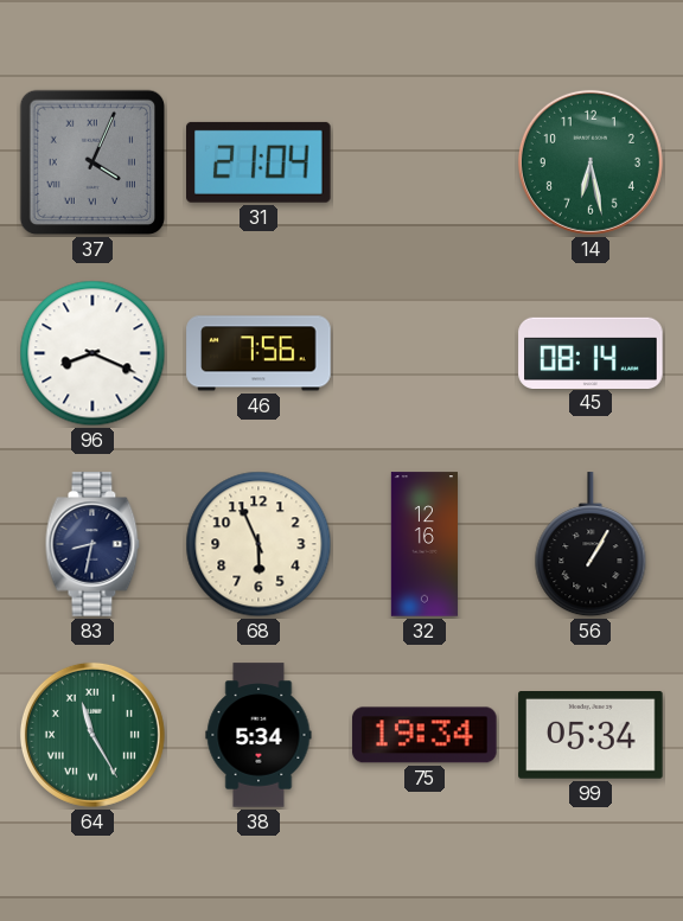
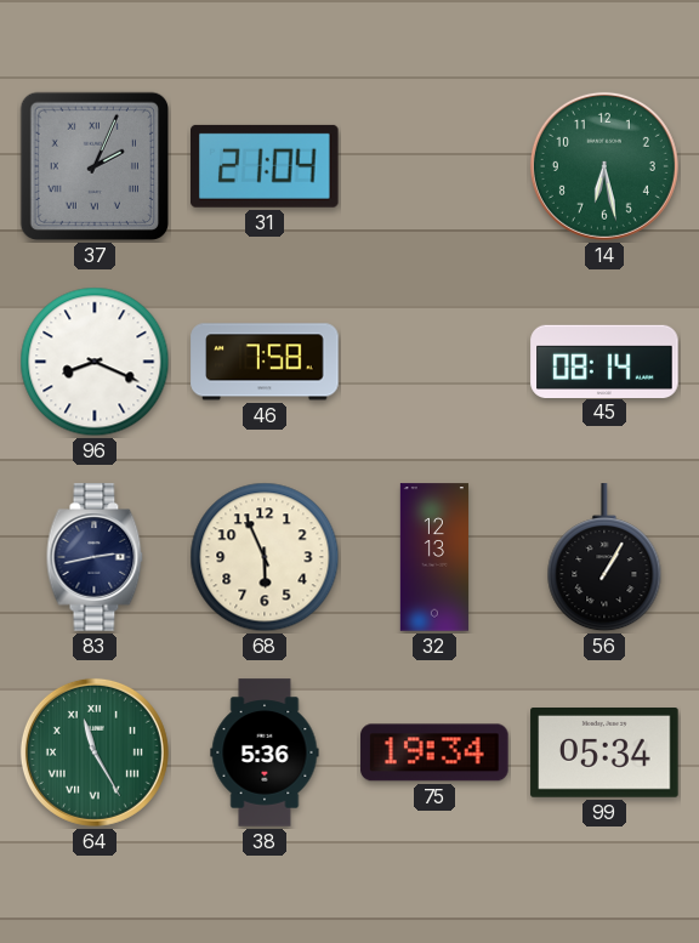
37: 4:04 -> 2:04 (95, 166)
46: 7:56 -> 7:58 (265, 362)
83: 8:32 -> 2:43 (95, 557)
32: 12:16 -> 12:13 (434, 557)
38: 5:34 -> 5:36 (265, 752)
